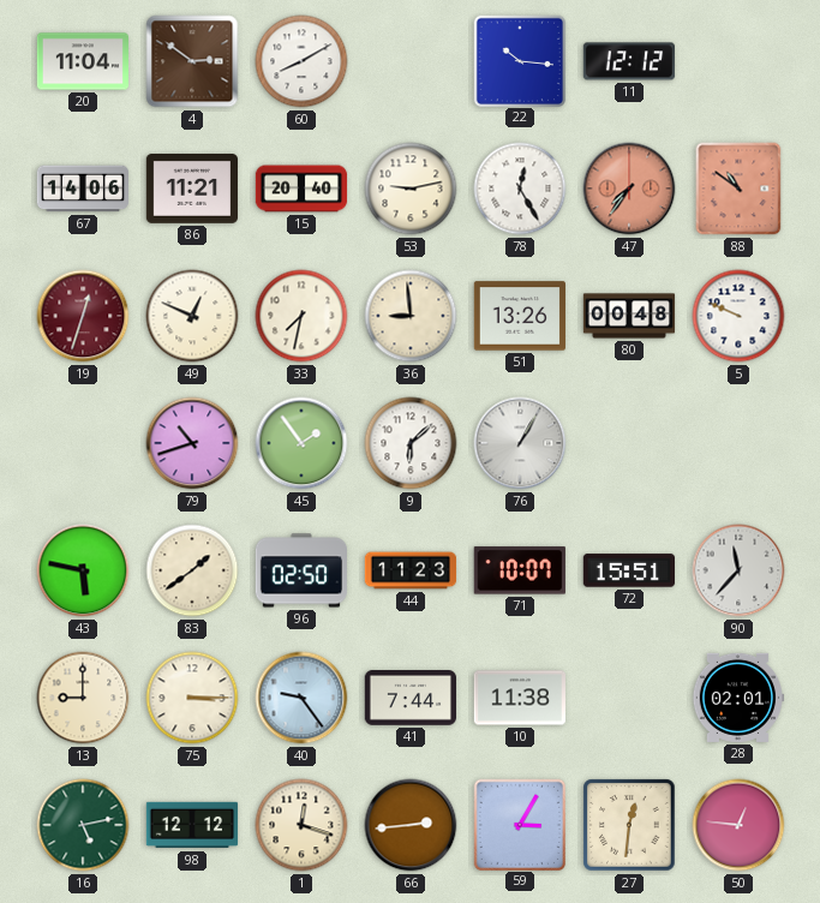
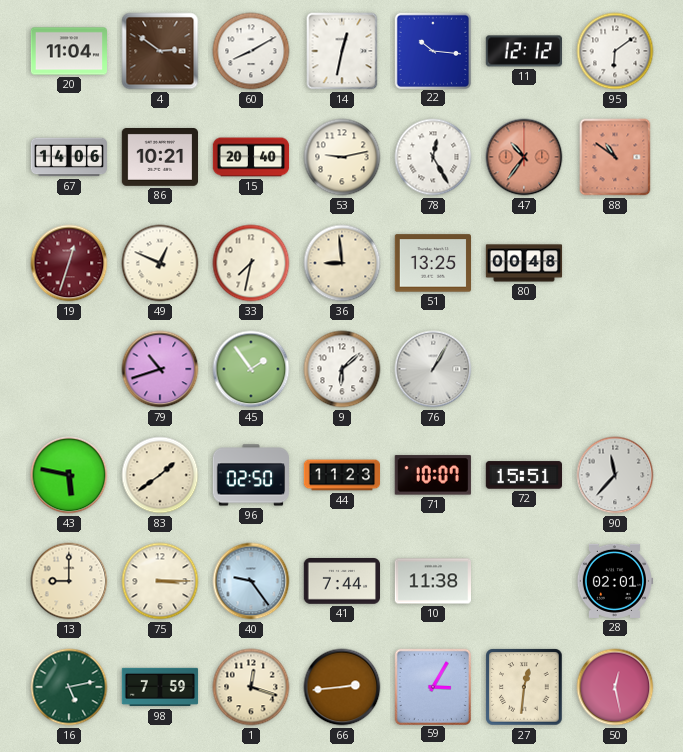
14: none -> 12:32 (342, 51)
95: none -> 6:09 (615, 51)
86: 11:21 -> 10:21 (159, 158)
47: 7:36 -> 10:36 (524, 157)
51: 13:26 -> 13:25 (432, 263)
5: 9:49 -> none (738, 316)
98: 12:12 -> 7:59 (160, 687)
50: 12:46 -> 12:28 (615, 687)
